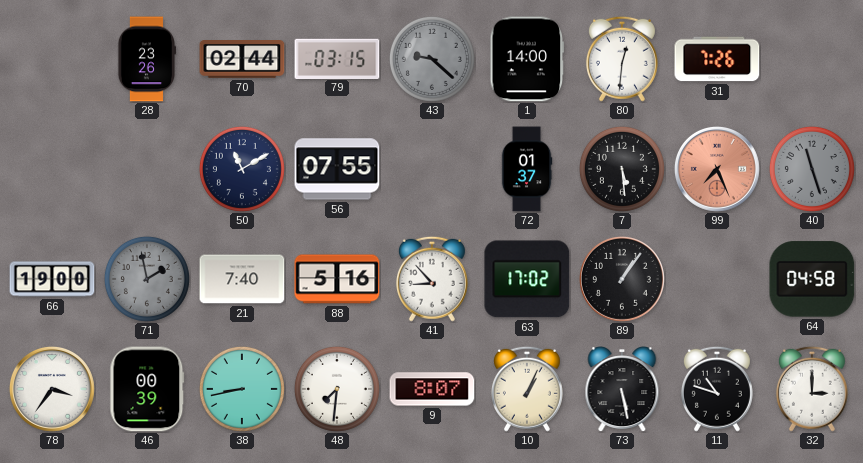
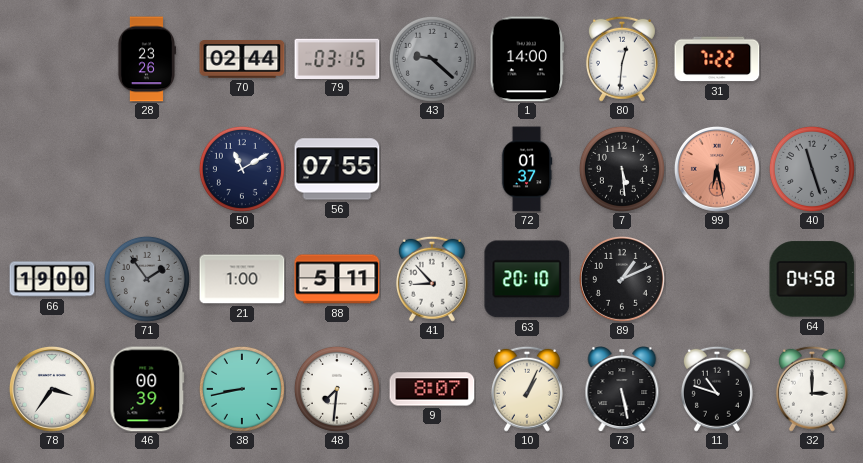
31: 7:26 -> 7:22 (717, 59)
99: 7:26 -> 6:28 (717, 169)
71: 1:58 -> 1:54 (147, 279)
21: 7:40 -> 1:00 (242, 279)
88: 5:16 -> 5:11 (337, 279)
63: 17:02 -> 20:10 (527, 279)
89: 1:06 -> 1:11 (622, 279)
